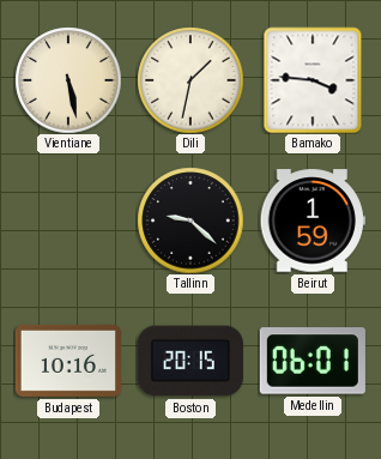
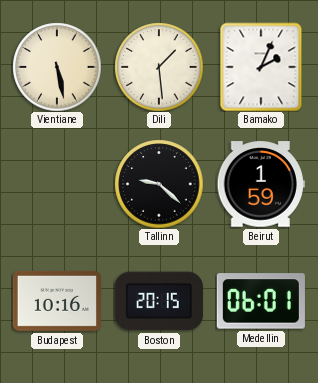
Dili: 1:32 -> 1:29 (159, 67)
Bamako: 3:46 -> 2:04 (261, 67)
